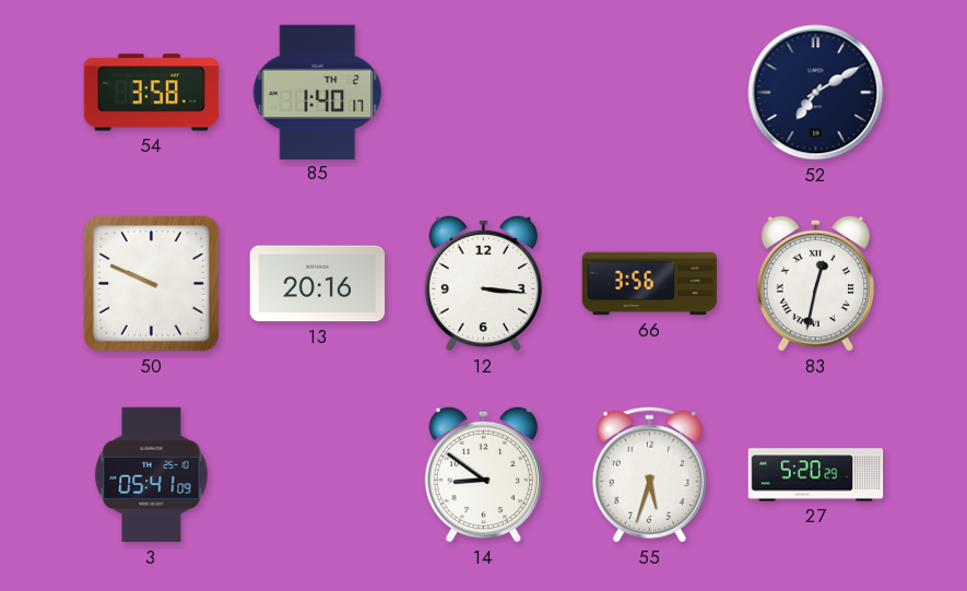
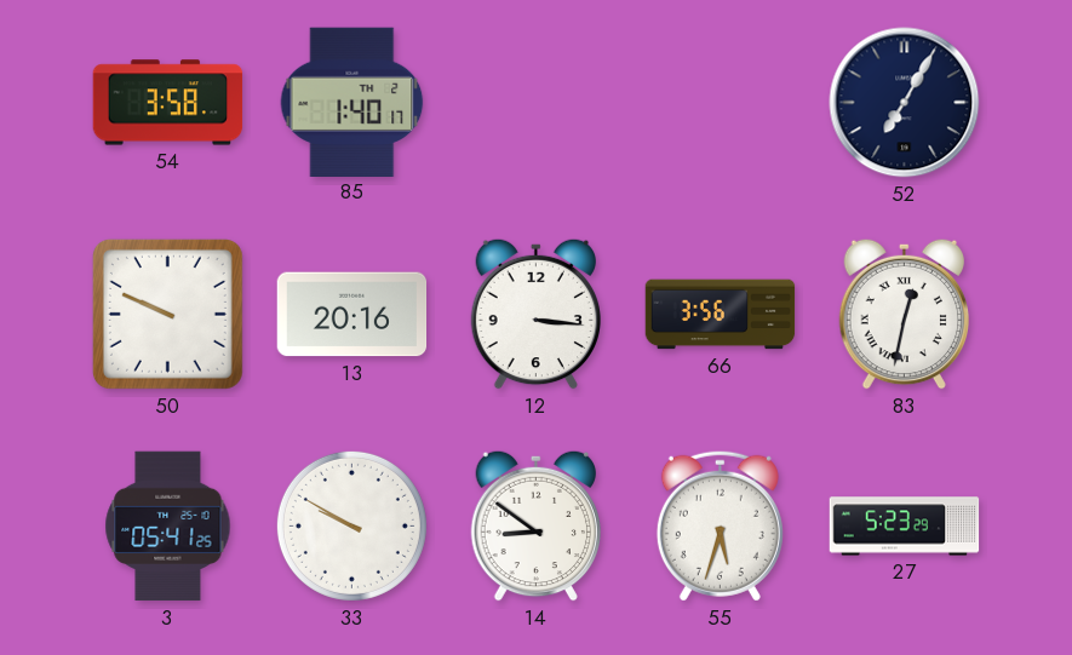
52: 7:10 -> 7:05 (905, 103)
3: 05:41:09 -> 05:41:25 (168, 527)
33: none -> 9:50 (351, 525)
27: 5:20 -> 5:23 (905, 527)
